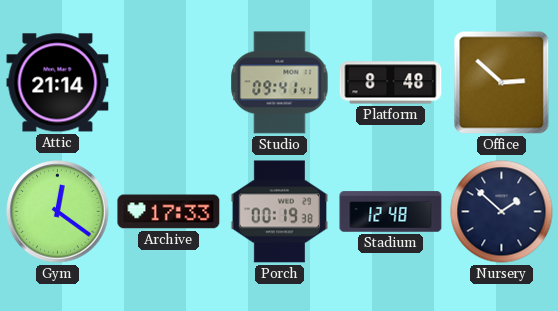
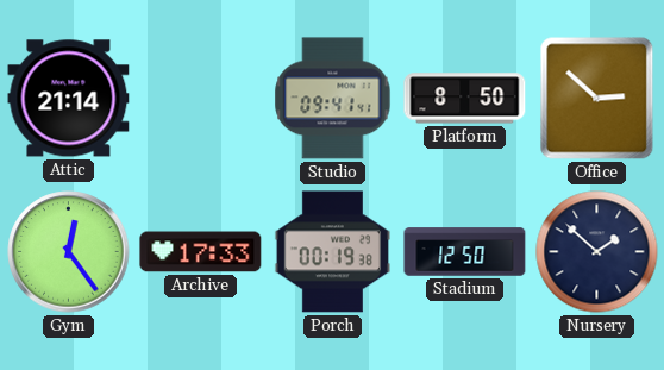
Platform: 8:48 -> 8:50 (465, 99)
Gym: 12:21 -> 12:24 (69, 252)
Stadium: 12:48 -> 12:50 (465, 252)
